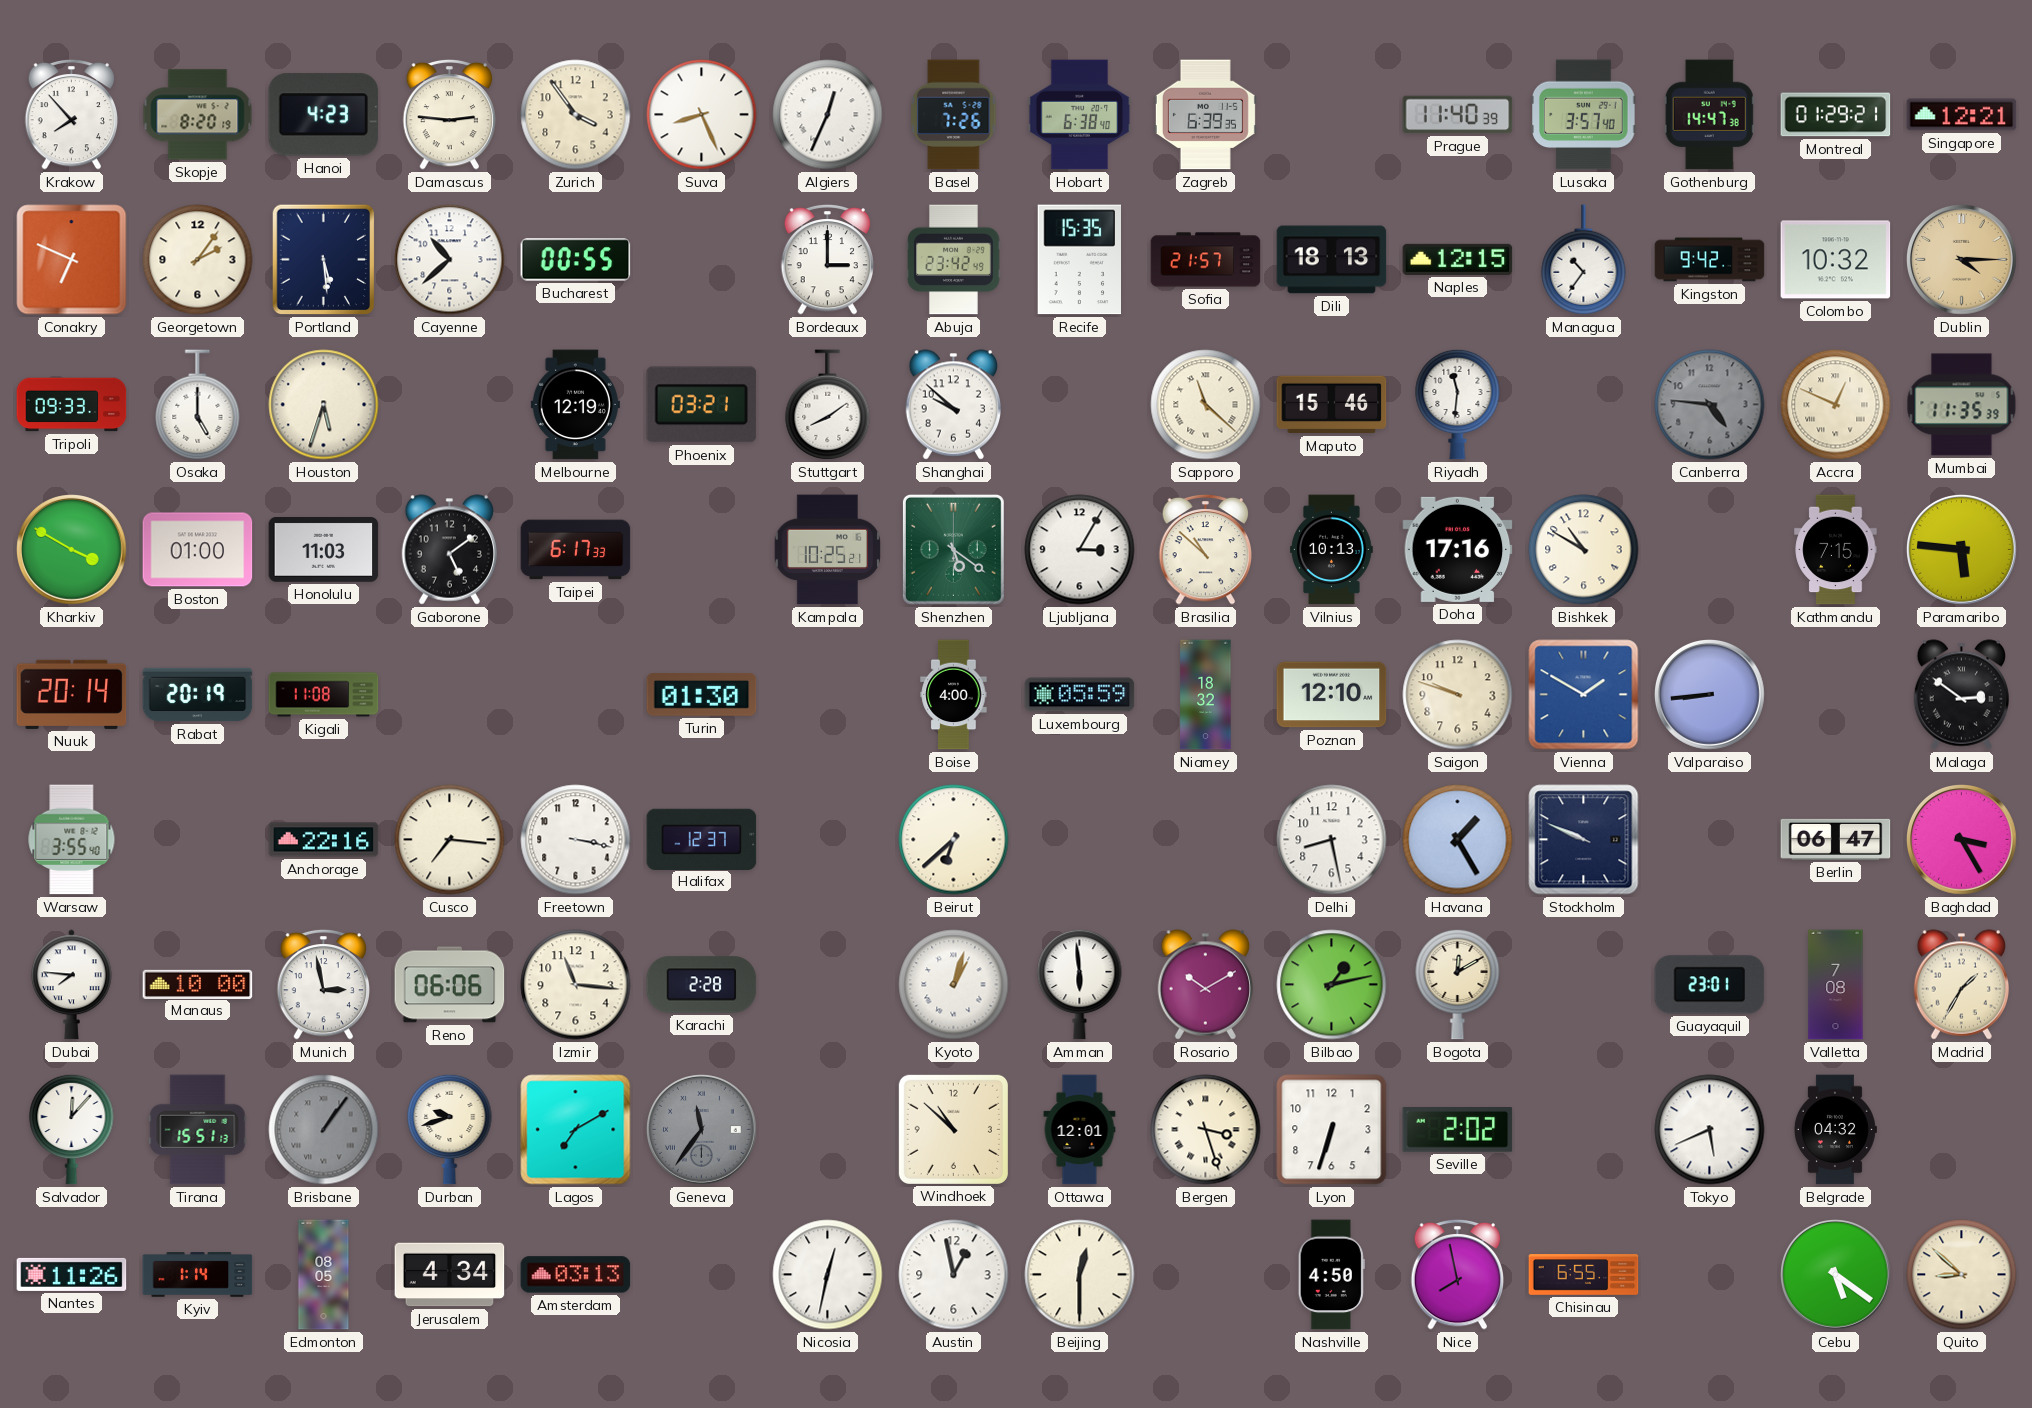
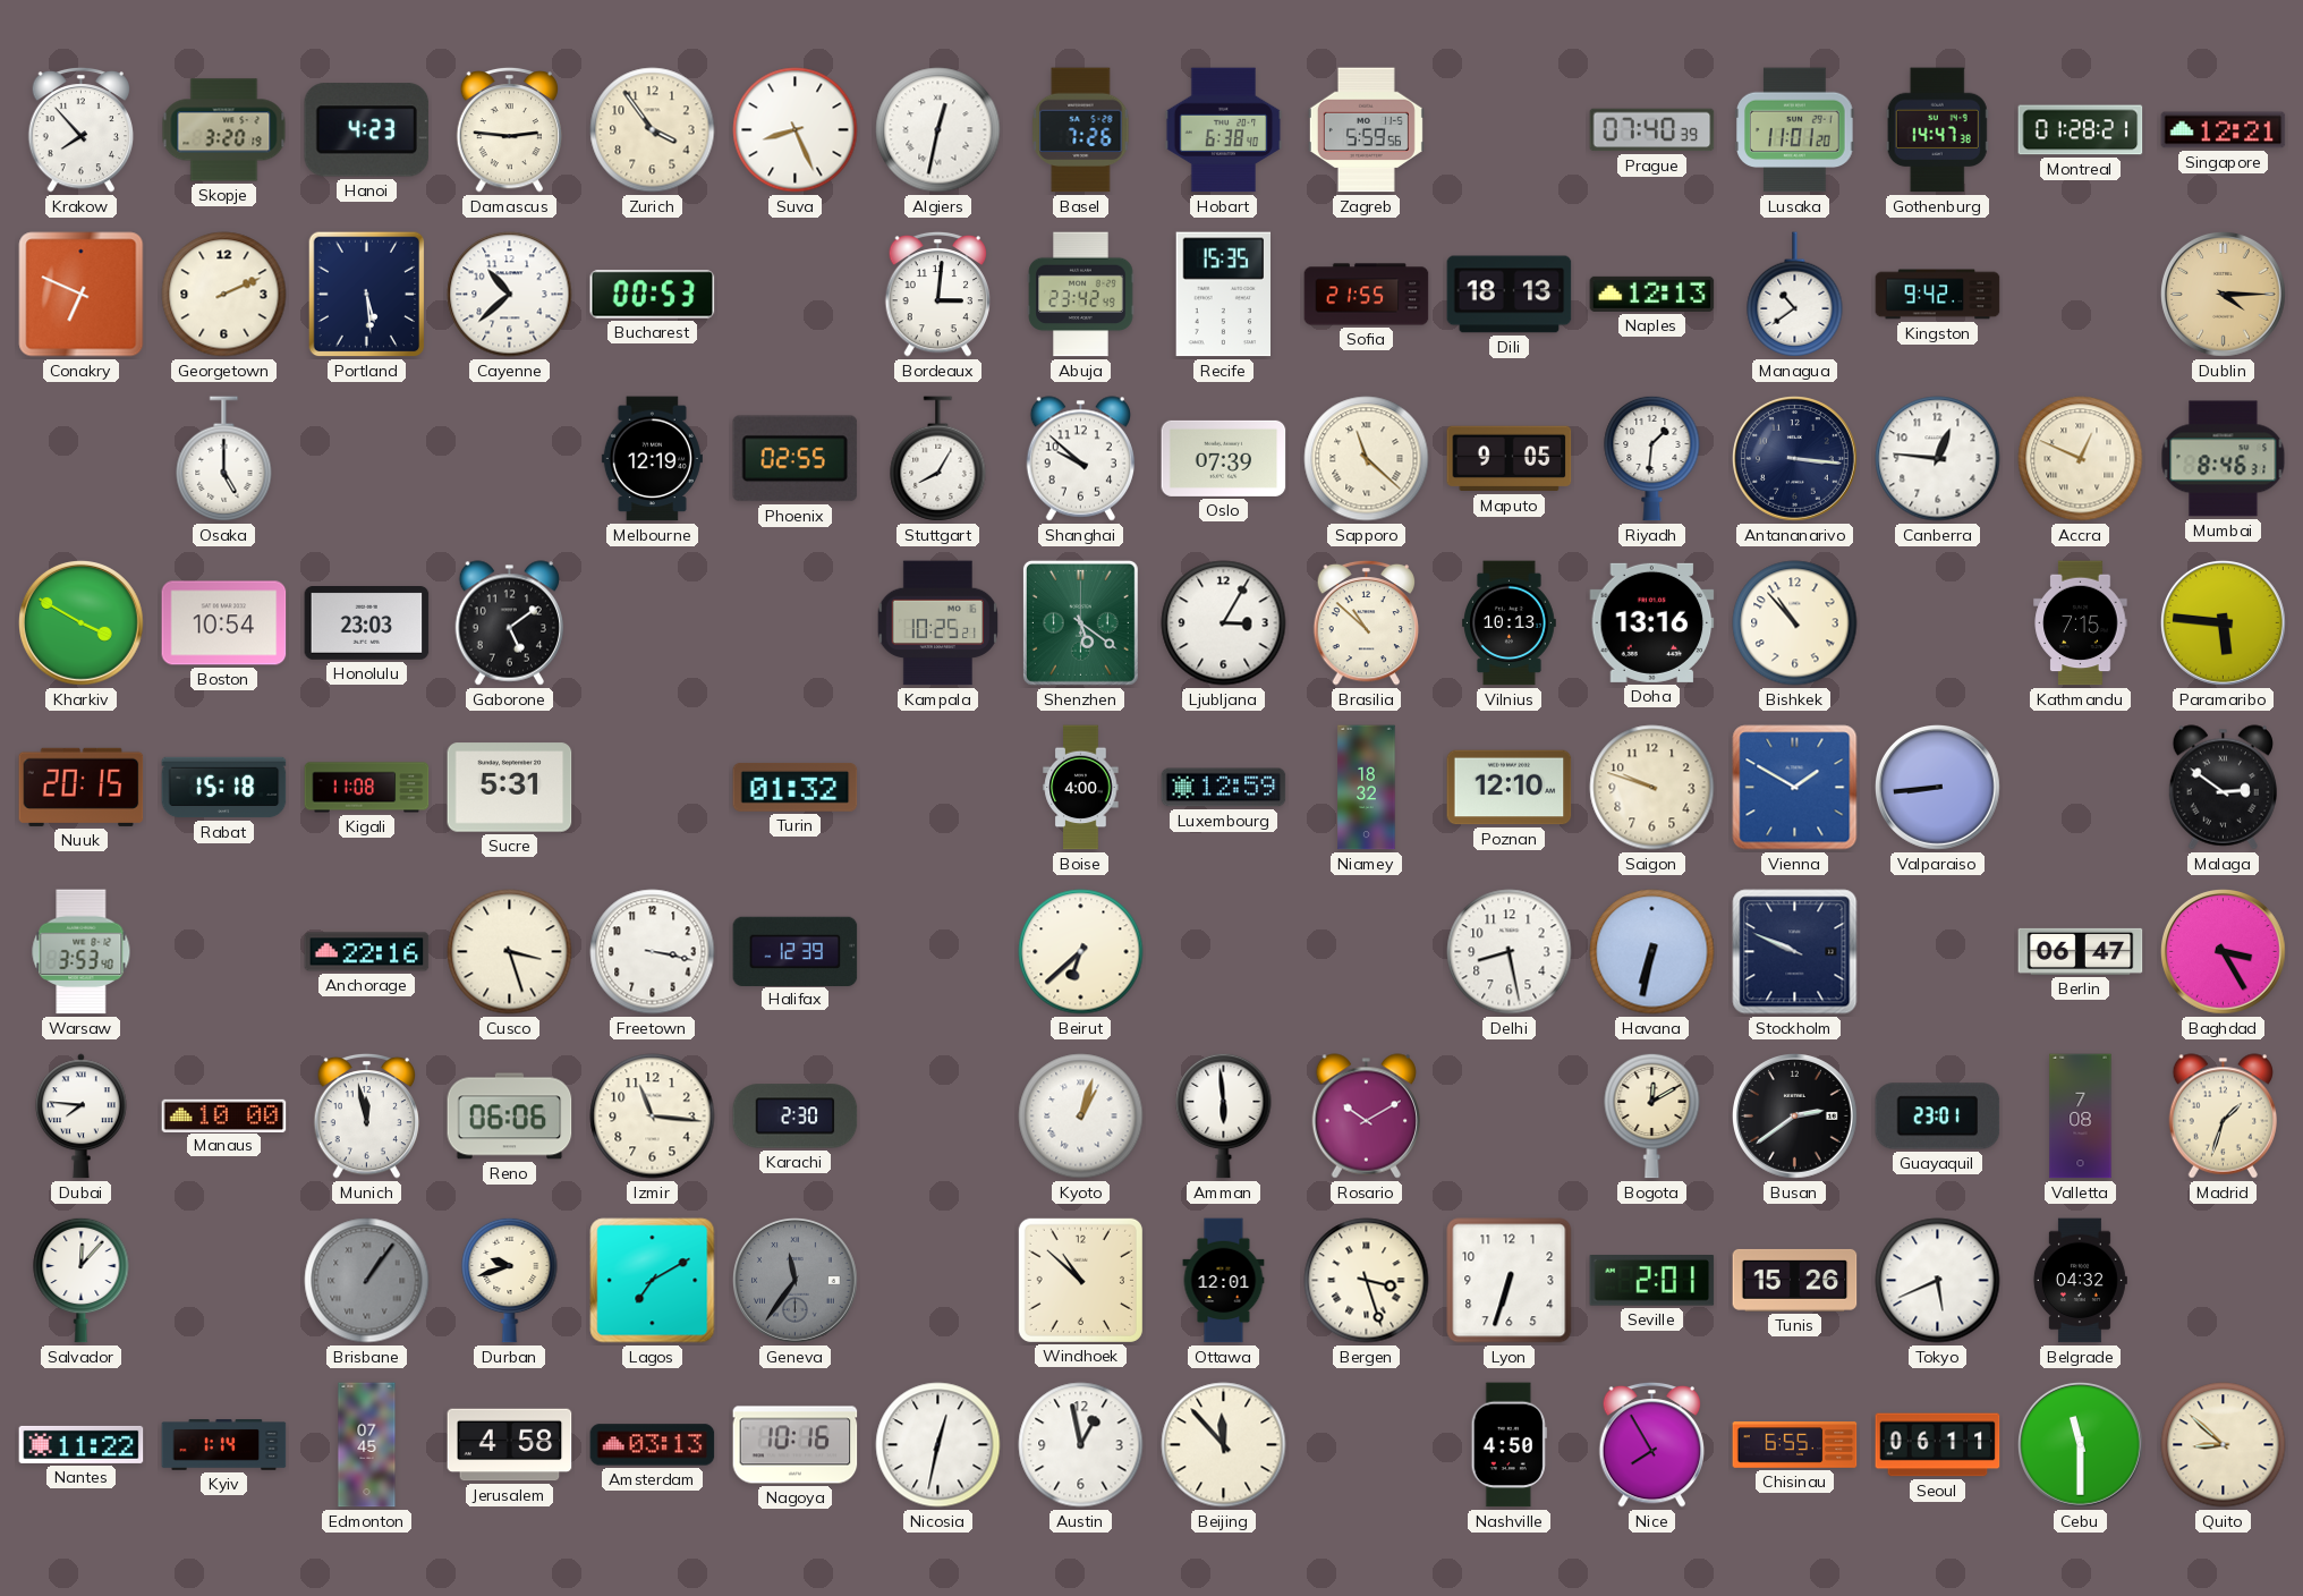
Skopje: 8:20 -> 3:20 (224, 130)
Algiers: 12:34 -> 12:32 (938, 130)
Zagreb: 6:39 -> 5:59 (1366, 130)
Prague: 11:40 -> 07:40 (1652, 130)
Lusaka: 3:57 -> 11:01 (1795, 130)
Montreal: 01:29 -> 01:28 (2081, 130)
Georgetown: 2:06 -> 2:11 (224, 295)
Bucharest: 00:55 -> 00:53 (653, 295)
Bordeaux: 3:00 -> 3:01 (938, 294)
Sofia: 21:57 -> 21:55 (1367, 295)
Naples: 12:15 -> 12:13 (1652, 294)
Managua: 10:36 -> 10:39 (1795, 295)
Colombo: 10:32 -> none (1836, 260)
Tripoli: 09:33 -> none (72, 405)
Houston: 5:33 -> none (324, 405)
Phoenix: 03:21 -> 02:55 (796, 459)
Stuttgart: 8:09 -> 8:05 (938, 459)
Oslo: none -> 07:39 (1224, 458)
Maputo: 15:46 -> 9:05 (1510, 459)
Riyadh: 11:31 -> 1:31 (1652, 458)
Antananarivo: none -> 3:16 (1795, 459)
Canberra: 4:46 -> 12:46 (1938, 459)
Canberra dial: grey -> white (1938, 459)
Mumbai: 11:35 -> 8:46 (2224, 459)
Boston: 01:00 -> 10:54 (224, 623)
Honolulu: 11:03 -> 23:03 (367, 623)
Taipei: 6:17 -> none (576, 550)
Doha: 17:16 -> 13:16 (1652, 622)
Bishkek: 10:50 -> 10:53 (1795, 623)
Nuuk: 20:14 -> 20:15 (82, 787)
Rabat: 20:19 -> 15:18 (224, 788)
Sucre: none -> 5:31 (510, 788)
Turin: 01:30 -> 01:32 (796, 788)
Luxembourg: 05:59 -> 12:59 (1224, 788)
Warsaw: 3:55 -> 3:53 (82, 952)
Cusco: 7:16 -> 3:27 (510, 952)
Halifax: 12:37 -> 12:39 (796, 951)
Havana: 1:25 -> 6:32 (1652, 952)
Munich: 2:58 -> 11:58 (367, 1115)
Karachi: 2:28 -> 2:30 (796, 1117)
Bilbao: 1:13 -> none (1332, 985)
Busan: none -> 2:39 (1795, 1117)
Madrid: 1:35 -> 1:33 (2223, 1117)
Tirana: 15:51 -> none (198, 1130)
Seville: 2:02 -> 2:01 (1652, 1281)
Tunis: none -> 15:26 (1795, 1280)
Nantes: 11:26 -> 11:22 (82, 1444)
Edmonton: 08:05 -> 07:45 (367, 1445)
Jerusalem: 4:34 -> 4:58 (510, 1445)
Nagoya: none -> 10:16 (796, 1445)
Beijing: 12:30 -> 11:53 (1224, 1445)
Nice: 7:58 -> 7:55 (1652, 1444)
Seoul: none -> 06:11 (1938, 1445)
Cebu: 5:21 -> 11:30 (2081, 1445)
